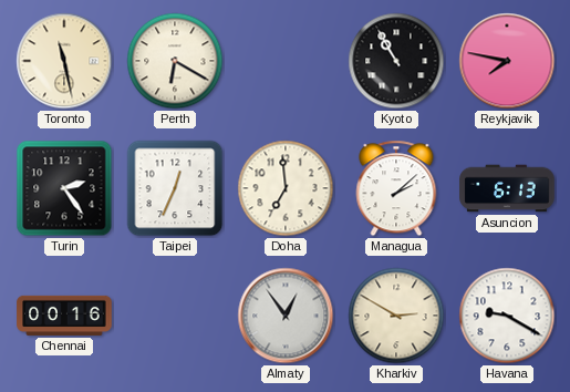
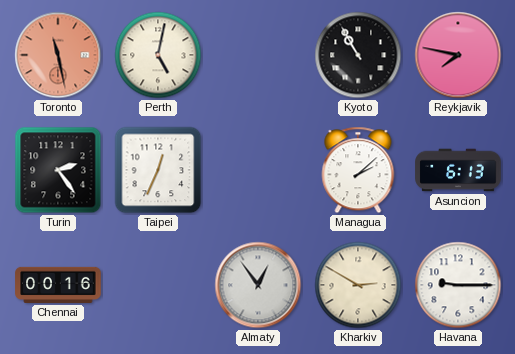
Toronto dial: cream -> salmon (58, 55)
Perth: 6:20 -> 5:02 (158, 55)
Doha: 6:59 -> none (286, 188)
Havana: 9:20 -> 9:15 (458, 285)
